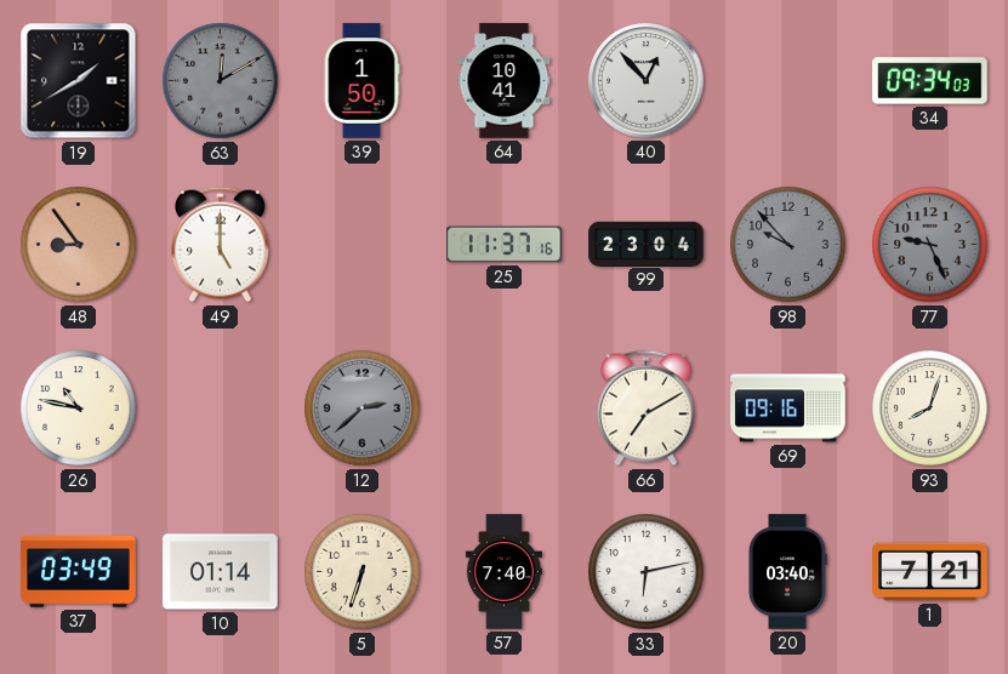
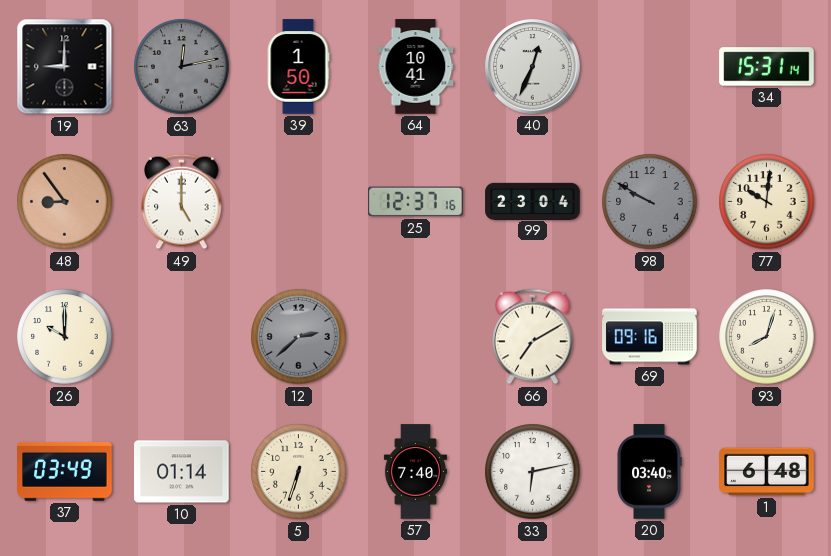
19: 1:40 -> 9:00 (65, 67)
63: 12:10 -> 12:13 (182, 67)
40: 12:53 -> 12:34 (533, 67)
34: 09:34 -> 15:31 (767, 67)
25: 11:37 -> 12:37 (416, 202)
98: 9:53 -> 9:50 (650, 202)
77: 9:26 -> 10:01 (767, 202)
77 dial: grey -> cream (767, 202)
26: 10:47 -> 10:00 (65, 337)
1: 7:21 -> 6:48 (767, 472)
